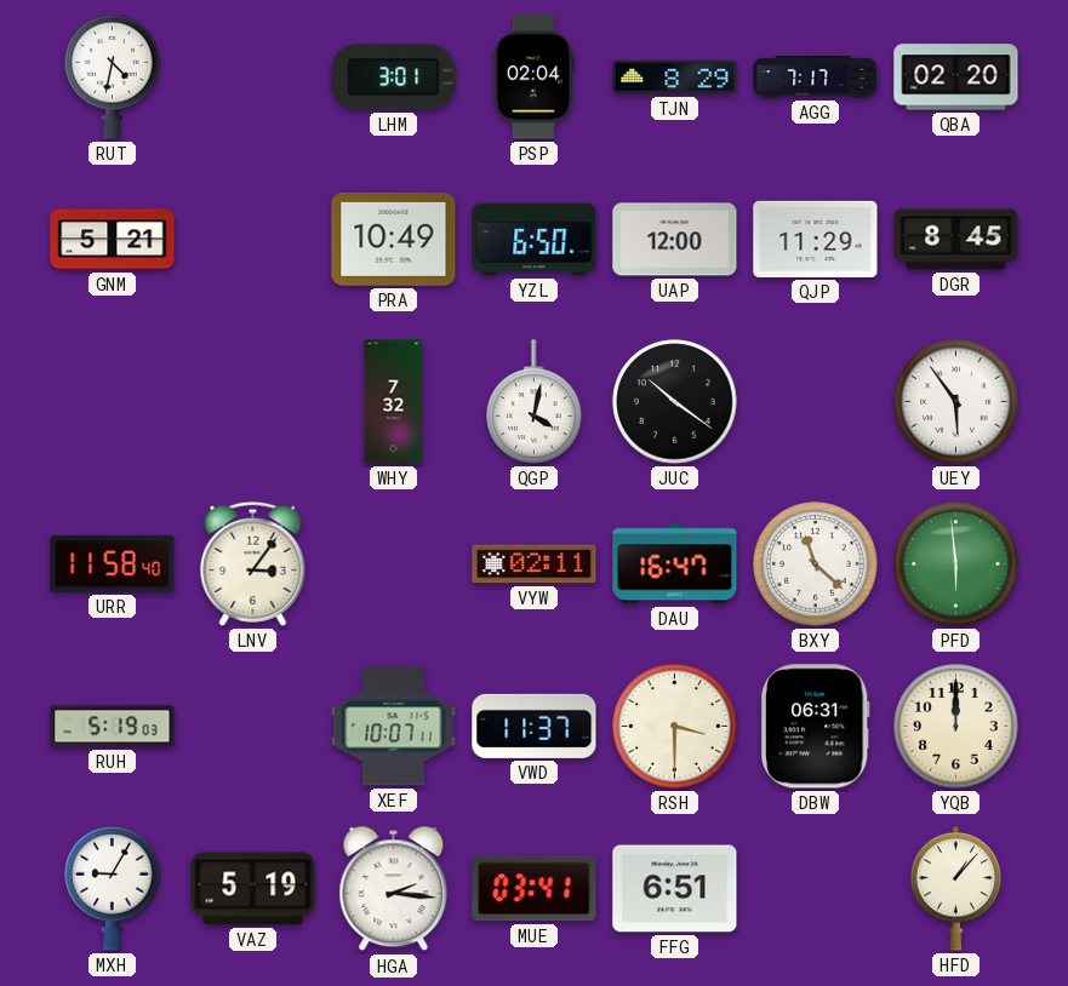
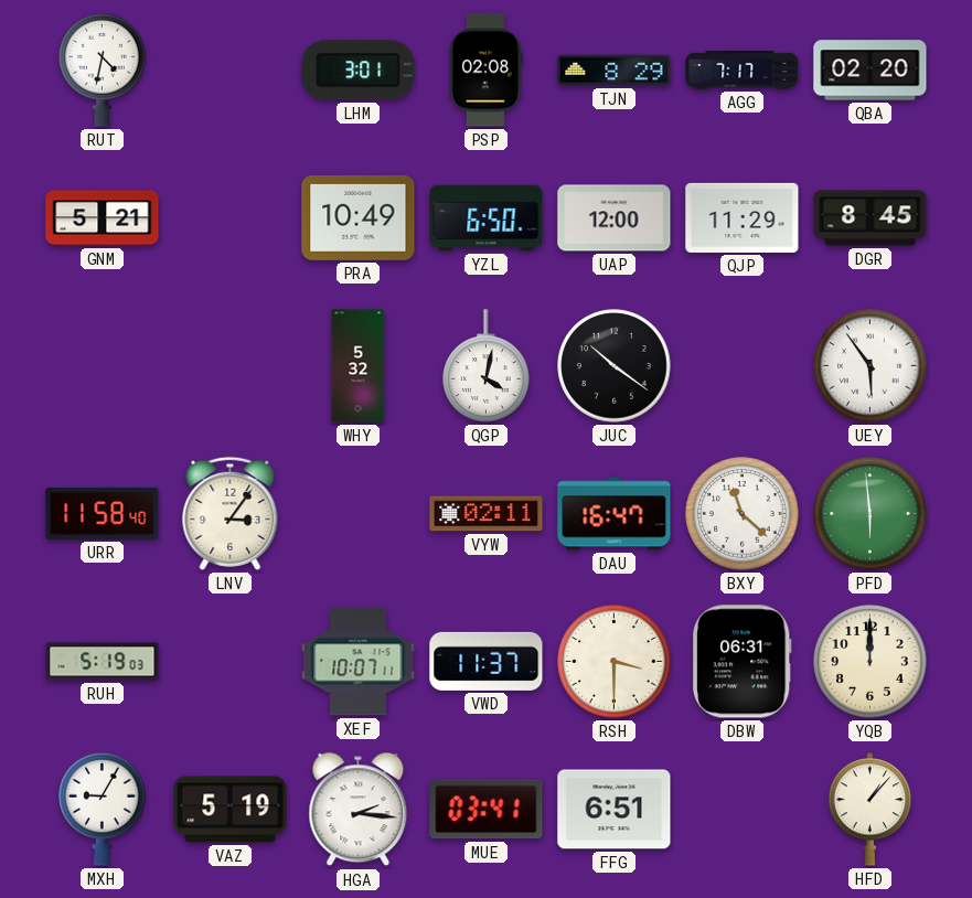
PSP: 02:04 -> 02:08 (485, 71)
WHY: 7:32 -> 5:32 (359, 366)
